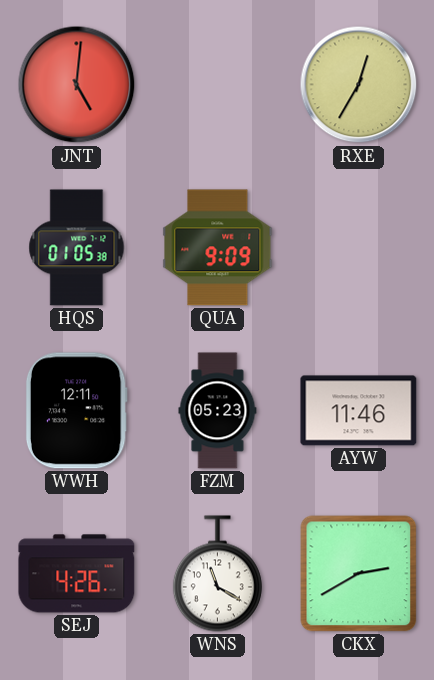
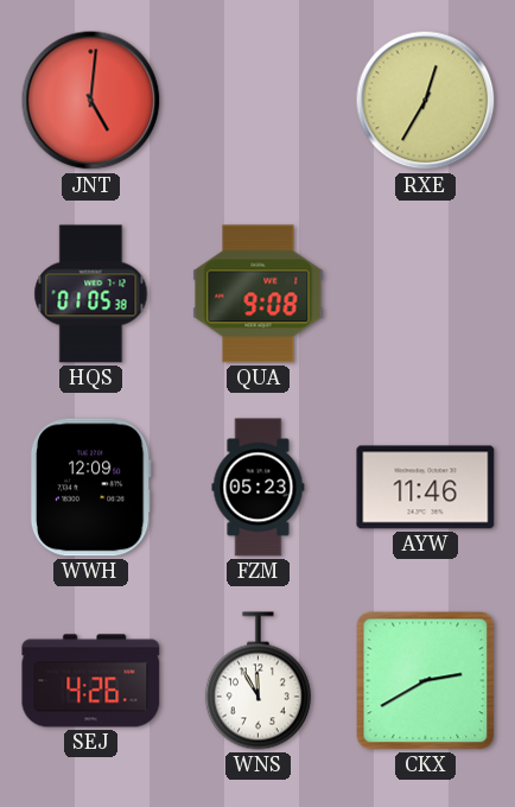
QUA: 9:09 -> 9:08 (259, 294)
WWH: 12:11 -> 12:09 (90, 488)
WNS: 11:20 -> 11:55 (257, 681)
